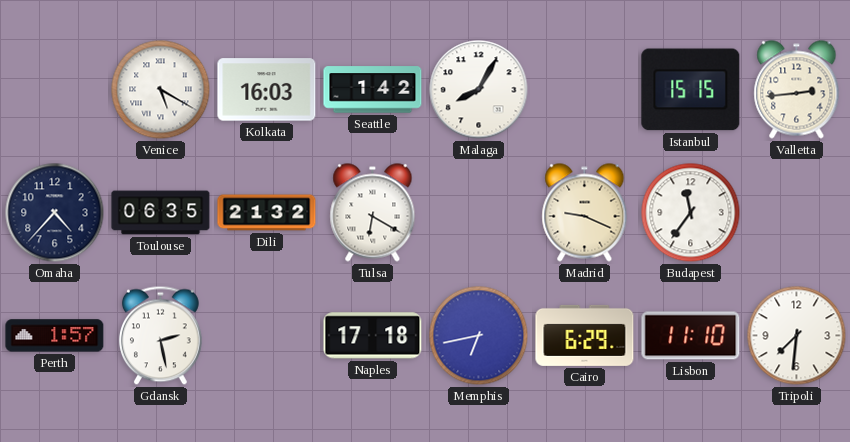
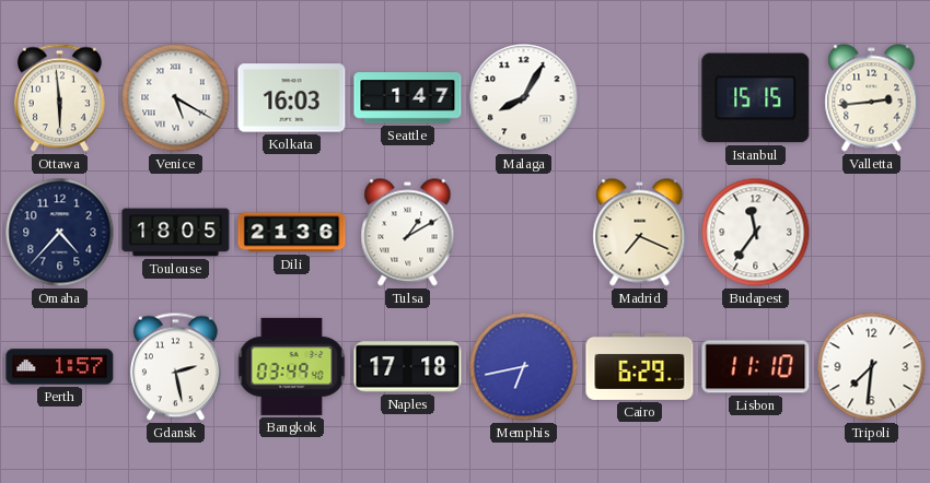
Ottawa: none -> 5:59 (59, 98)
Seattle: 1:42 -> 1:47 (408, 98)
Toulouse: 06:35 -> 18:05 (176, 233)
Dili: 21:32 -> 21:36 (292, 233)
Tulsa: 6:20 -> 1:10 (408, 233)
Madrid: 9:19 -> 7:19 (640, 233)
Bangkok: none -> 03:49 (292, 366)
